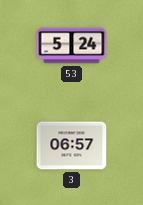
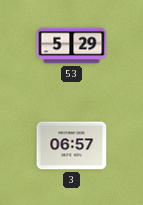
53: 5:24 -> 5:29 (72, 46)
